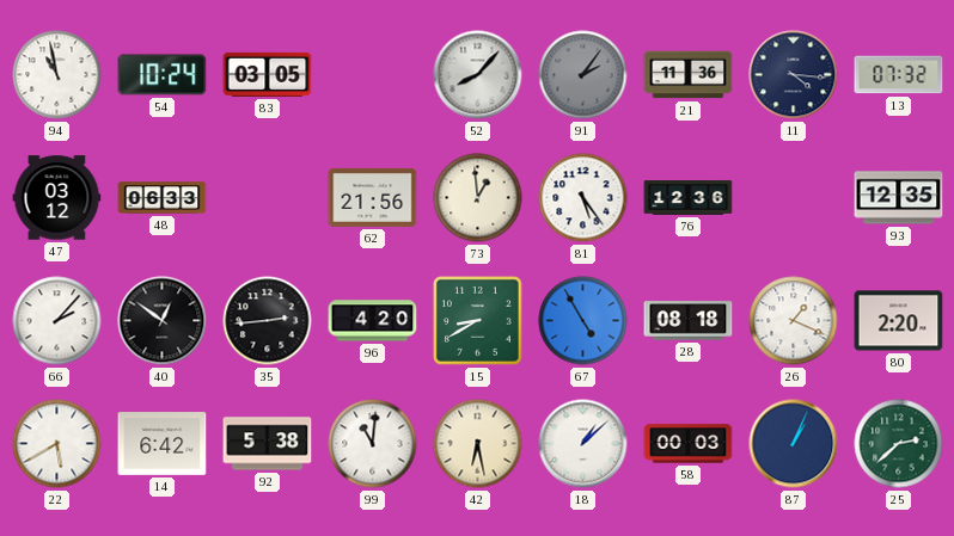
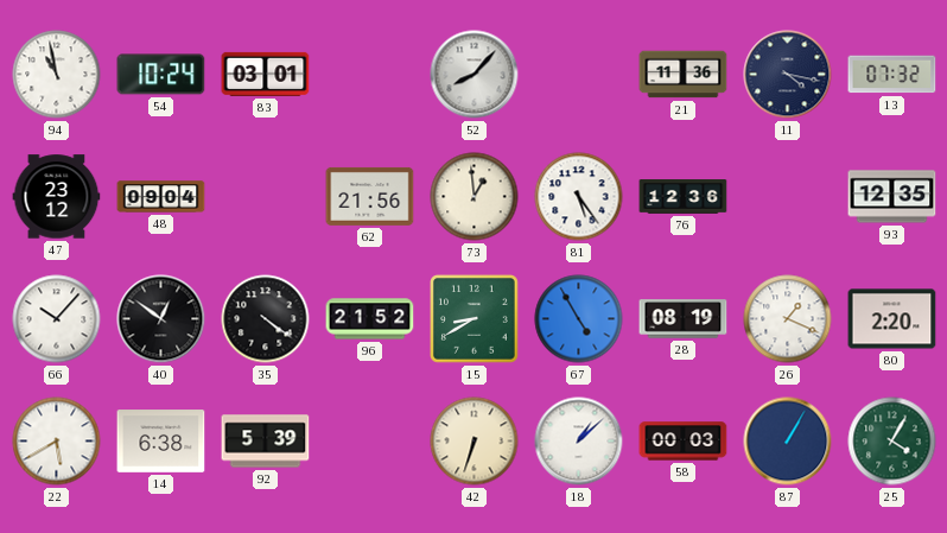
83: 03:05 -> 03:01 (266, 74)
91: 2:06 -> none (583, 75)
11: 4:16 -> 4:17 (788, 75)
47: 03:12 -> 23:12 (57, 197)
48: 06:33 -> 09:04 (161, 197)
66: 2:07 -> 10:07 (57, 319)
35: 2:44 -> 4:21 (266, 319)
96: 4:20 -> 21:52 (370, 319)
28: 08:18 -> 08:19 (684, 319)
14: 6:42 -> 6:38 (161, 442)
92: 5:38 -> 5:39 (266, 442)
99: 11:01 -> none (373, 444)
42: 6:28 -> 6:33 (475, 442)
87: 1:04 -> 1:05 (788, 442)
25: 2:38 -> 4:05 (892, 442)
